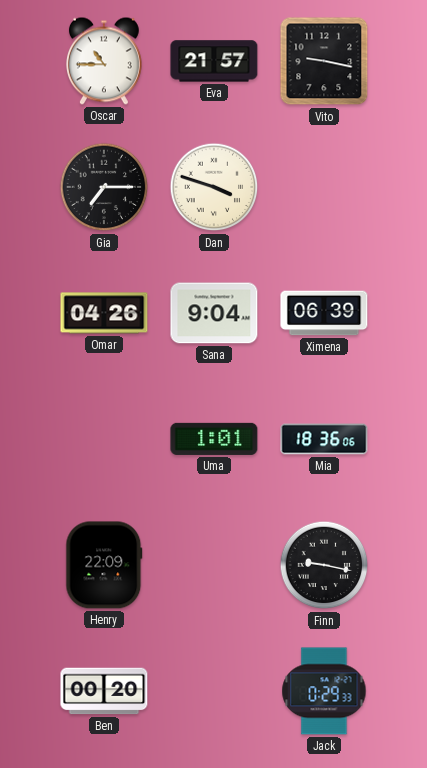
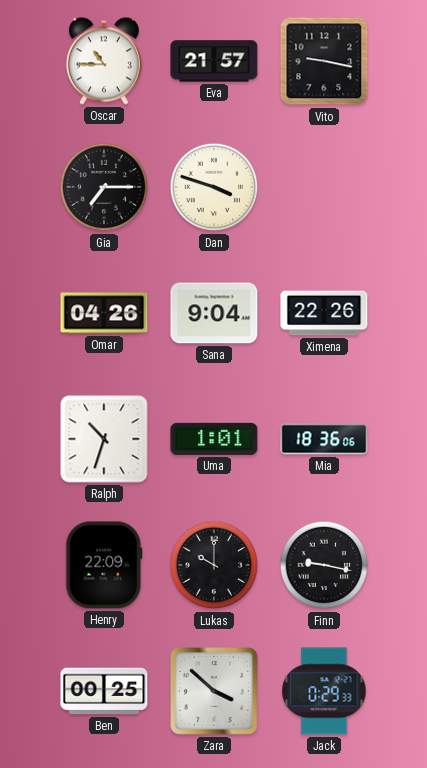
Ximena: 06:39 -> 22:26 (324, 313)
Ralph: none -> 10:33 (104, 439)
Lukas: none -> 10:00 (214, 565)
Ben: 00:20 -> 00:25 (104, 691)
Zara: none -> 3:52 (215, 692)
